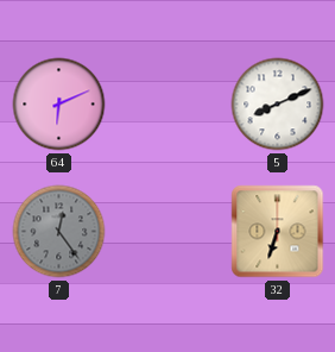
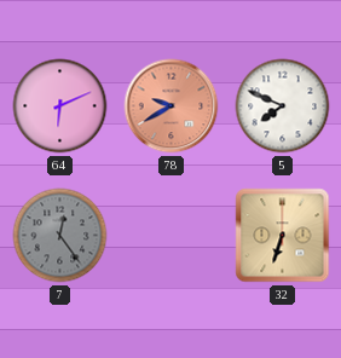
78: none -> 9:40 (172, 106)
5: 8:11 -> 7:49 (283, 106)
